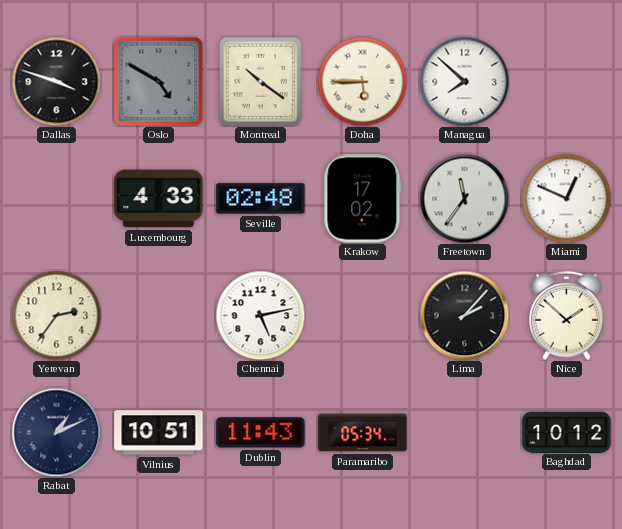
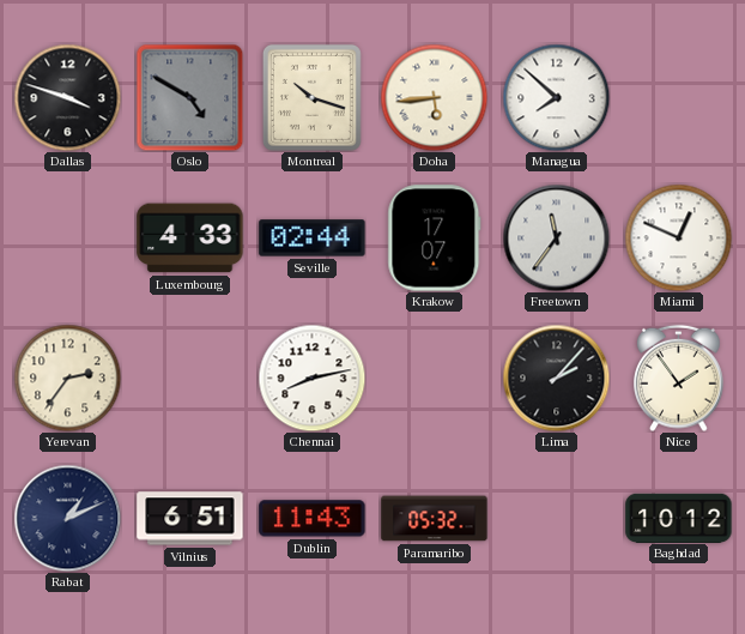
Montreal: 10:21 -> 10:18 (311, 97)
Doha: 5:45 -> 5:44 (434, 97)
Seville: 02:48 -> 02:44 (313, 238)
Krakow: 17:02 -> 17:07 (435, 238)
Chennai: 5:13 -> 8:13 (311, 378)
Nice: 1:52 -> 1:54 (679, 378)
Vilnius: 10:51 -> 6:51 (190, 519)
Paramaribo: 05:34 -> 05:32 (435, 519)
